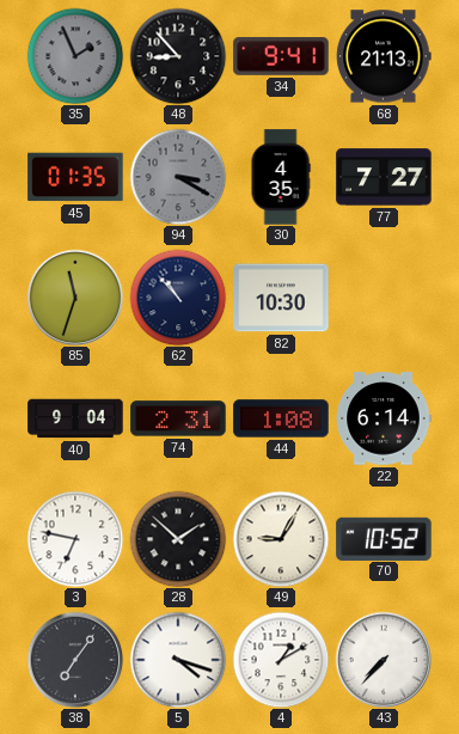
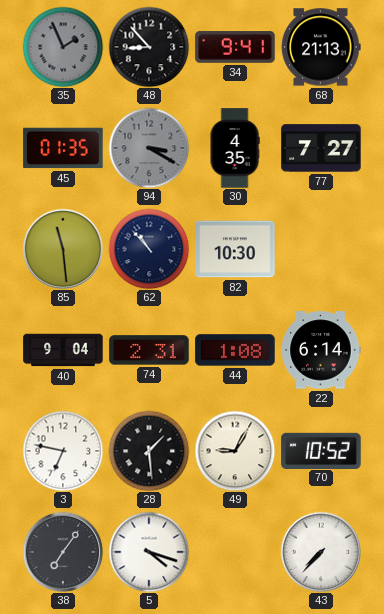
85: 11:33 -> 11:29 (63, 249)
28: 1:52 -> 1:29 (149, 451)
4: 1:10 -> none (281, 660)
